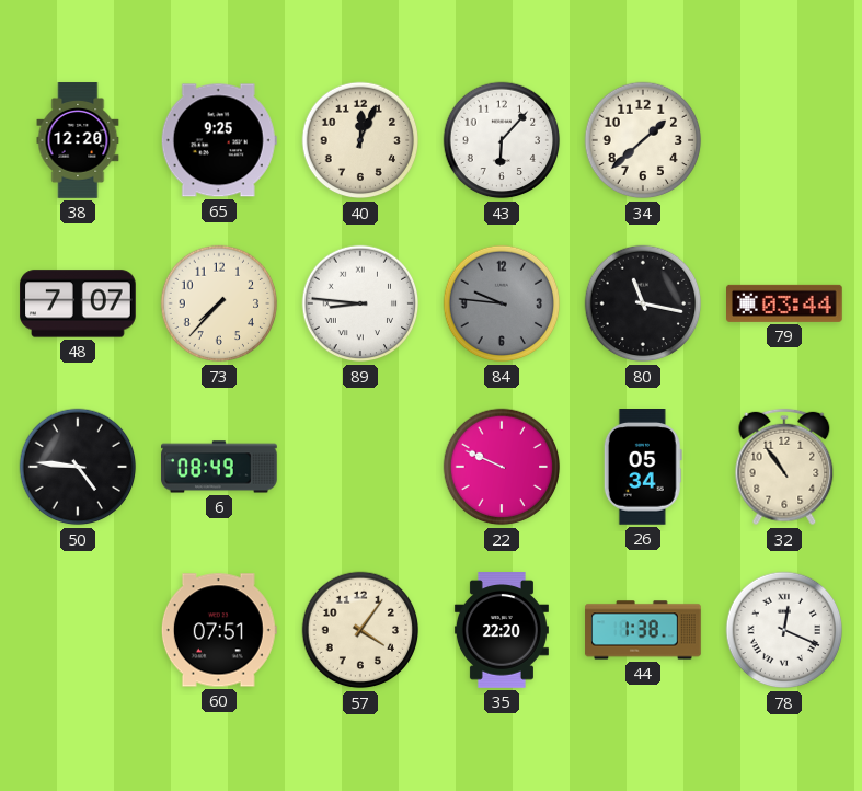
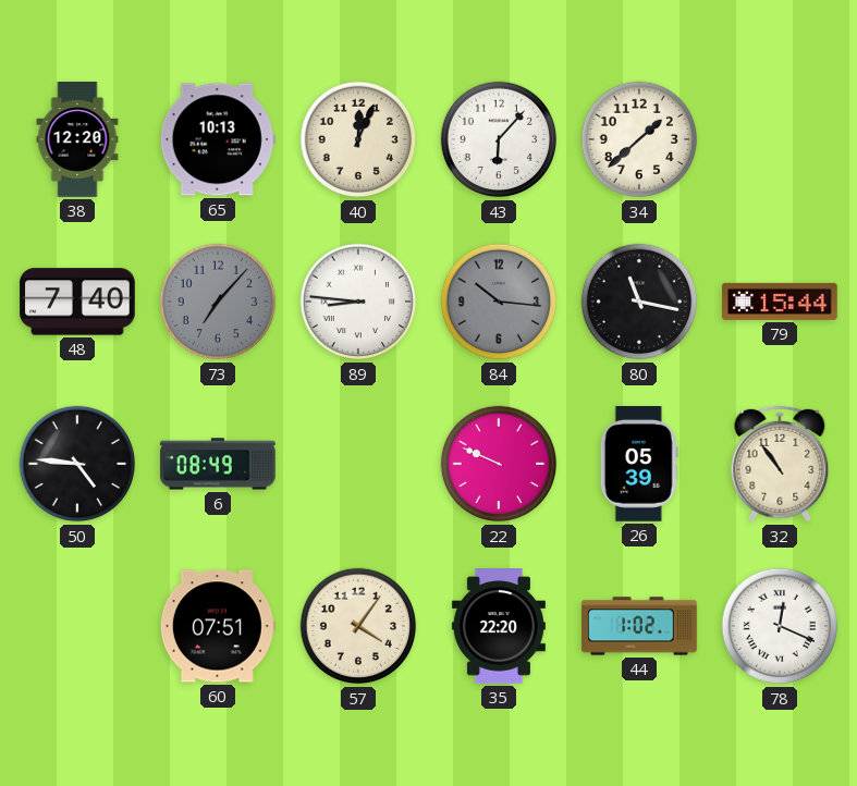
65: 9:25 -> 10:13 (218, 139)
48: 7:07 -> 7:40 (77, 302)
73: 7:37 -> 7:07 (218, 302)
73 dial: cream -> grey (218, 302)
84: 9:46 -> 10:16 (499, 302)
79: 03:44 -> 15:44 (780, 302)
26: 05:34 -> 05:39 (639, 465)
44: 1:38 -> 1:02 (639, 626)
